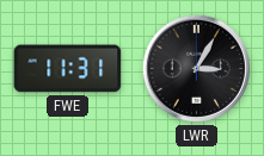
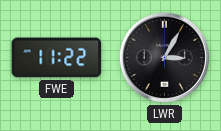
FWE: 11:31 -> 11:22 (57, 58)
